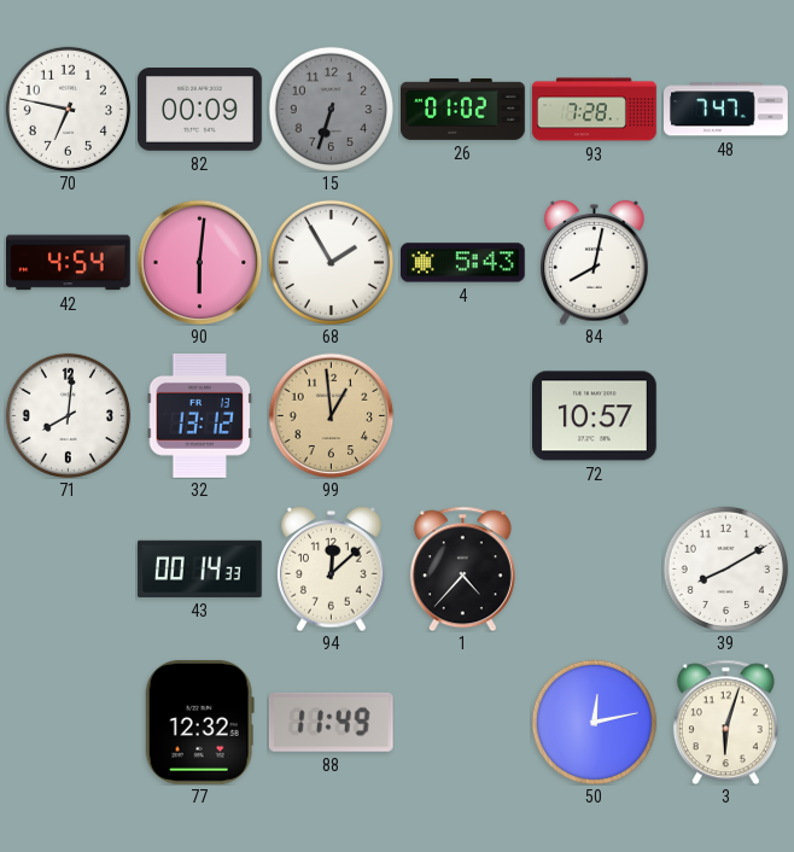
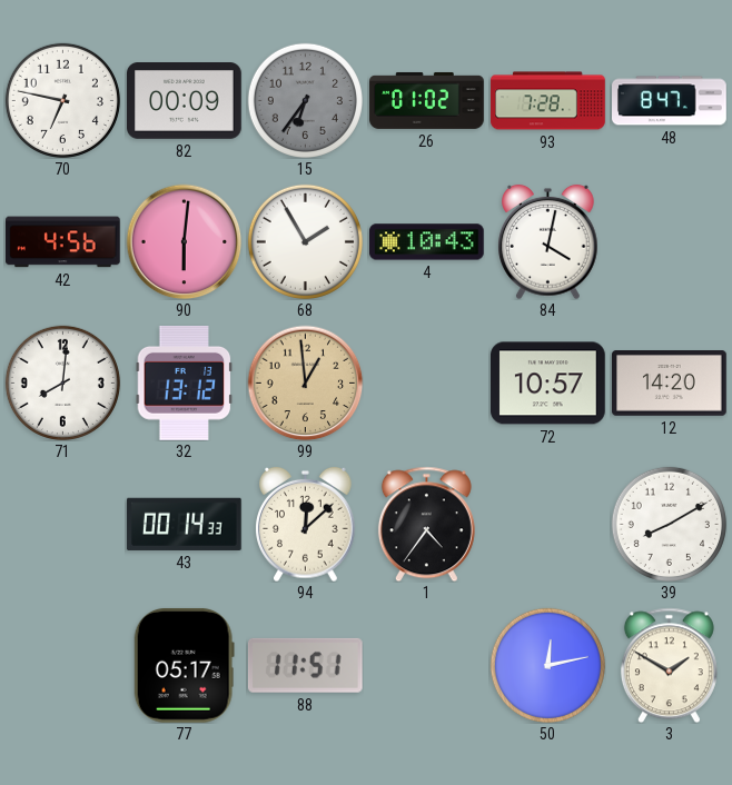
15: 6:33 -> 6:36 (305, 100)
48: 7:47 -> 8:47 (670, 101)
42: 4:54 -> 4:56 (63, 242)
4: 5:43 -> 10:43 (427, 242)
84: 8:02 -> 4:02 (548, 241)
12: none -> 14:20 (670, 384)
1: 4:37 -> 4:36 (426, 524)
77: 12:32 -> 05:17 (184, 665)
88: 11:49 -> 11:51 (305, 665)
3: 6:03 -> 1:50 (669, 665)
